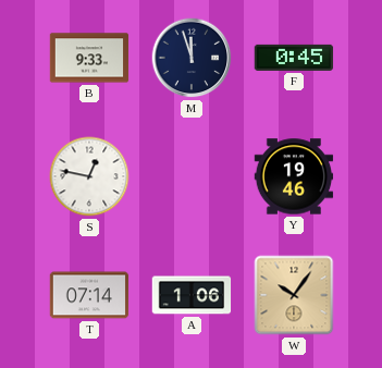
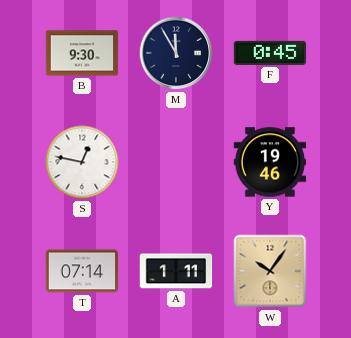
B: 9:33 -> 9:30 (82, 53)
M: 11:57 -> 11:55 (176, 53)
A: 1:06 -> 1:11 (176, 271)
